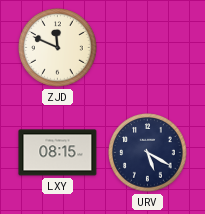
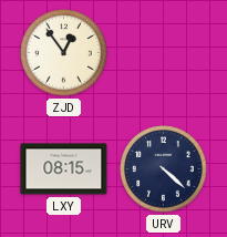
ZJD: 11:49 -> 12:54 (64, 53)
URV: 5:20 -> 4:22 (164, 169)
